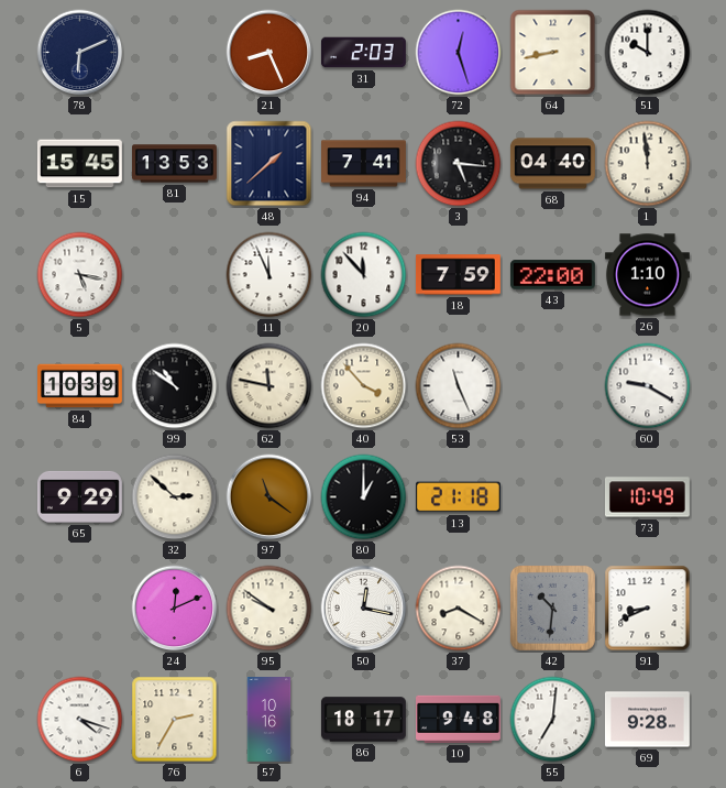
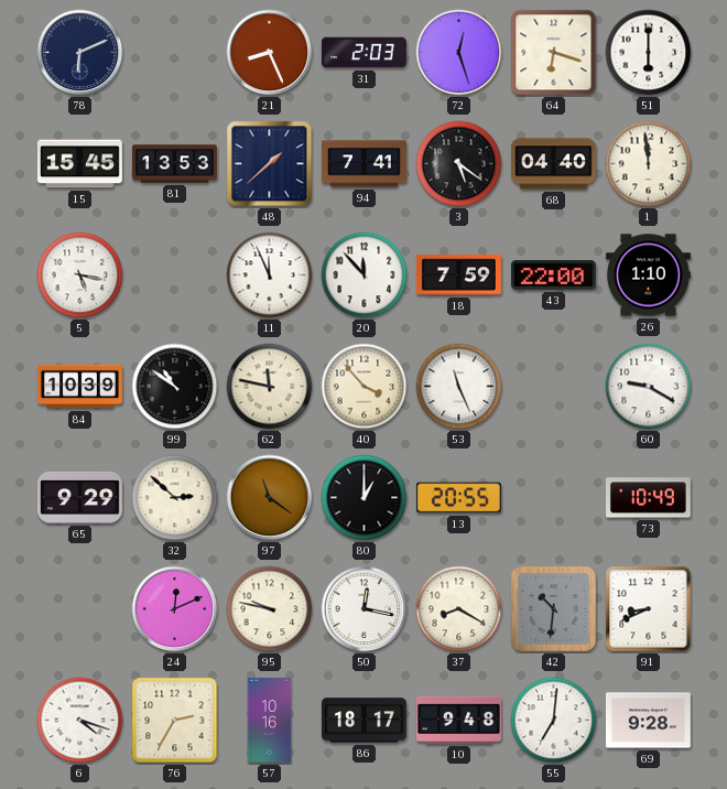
64: 8:43 -> 6:18 (554, 53)
51: 10:00 -> 6:00 (649, 53)
3: 5:16 -> 5:21 (459, 164)
13: 21:18 -> 20:55 (458, 498)
95: 9:51 -> 9:47 (270, 609)
